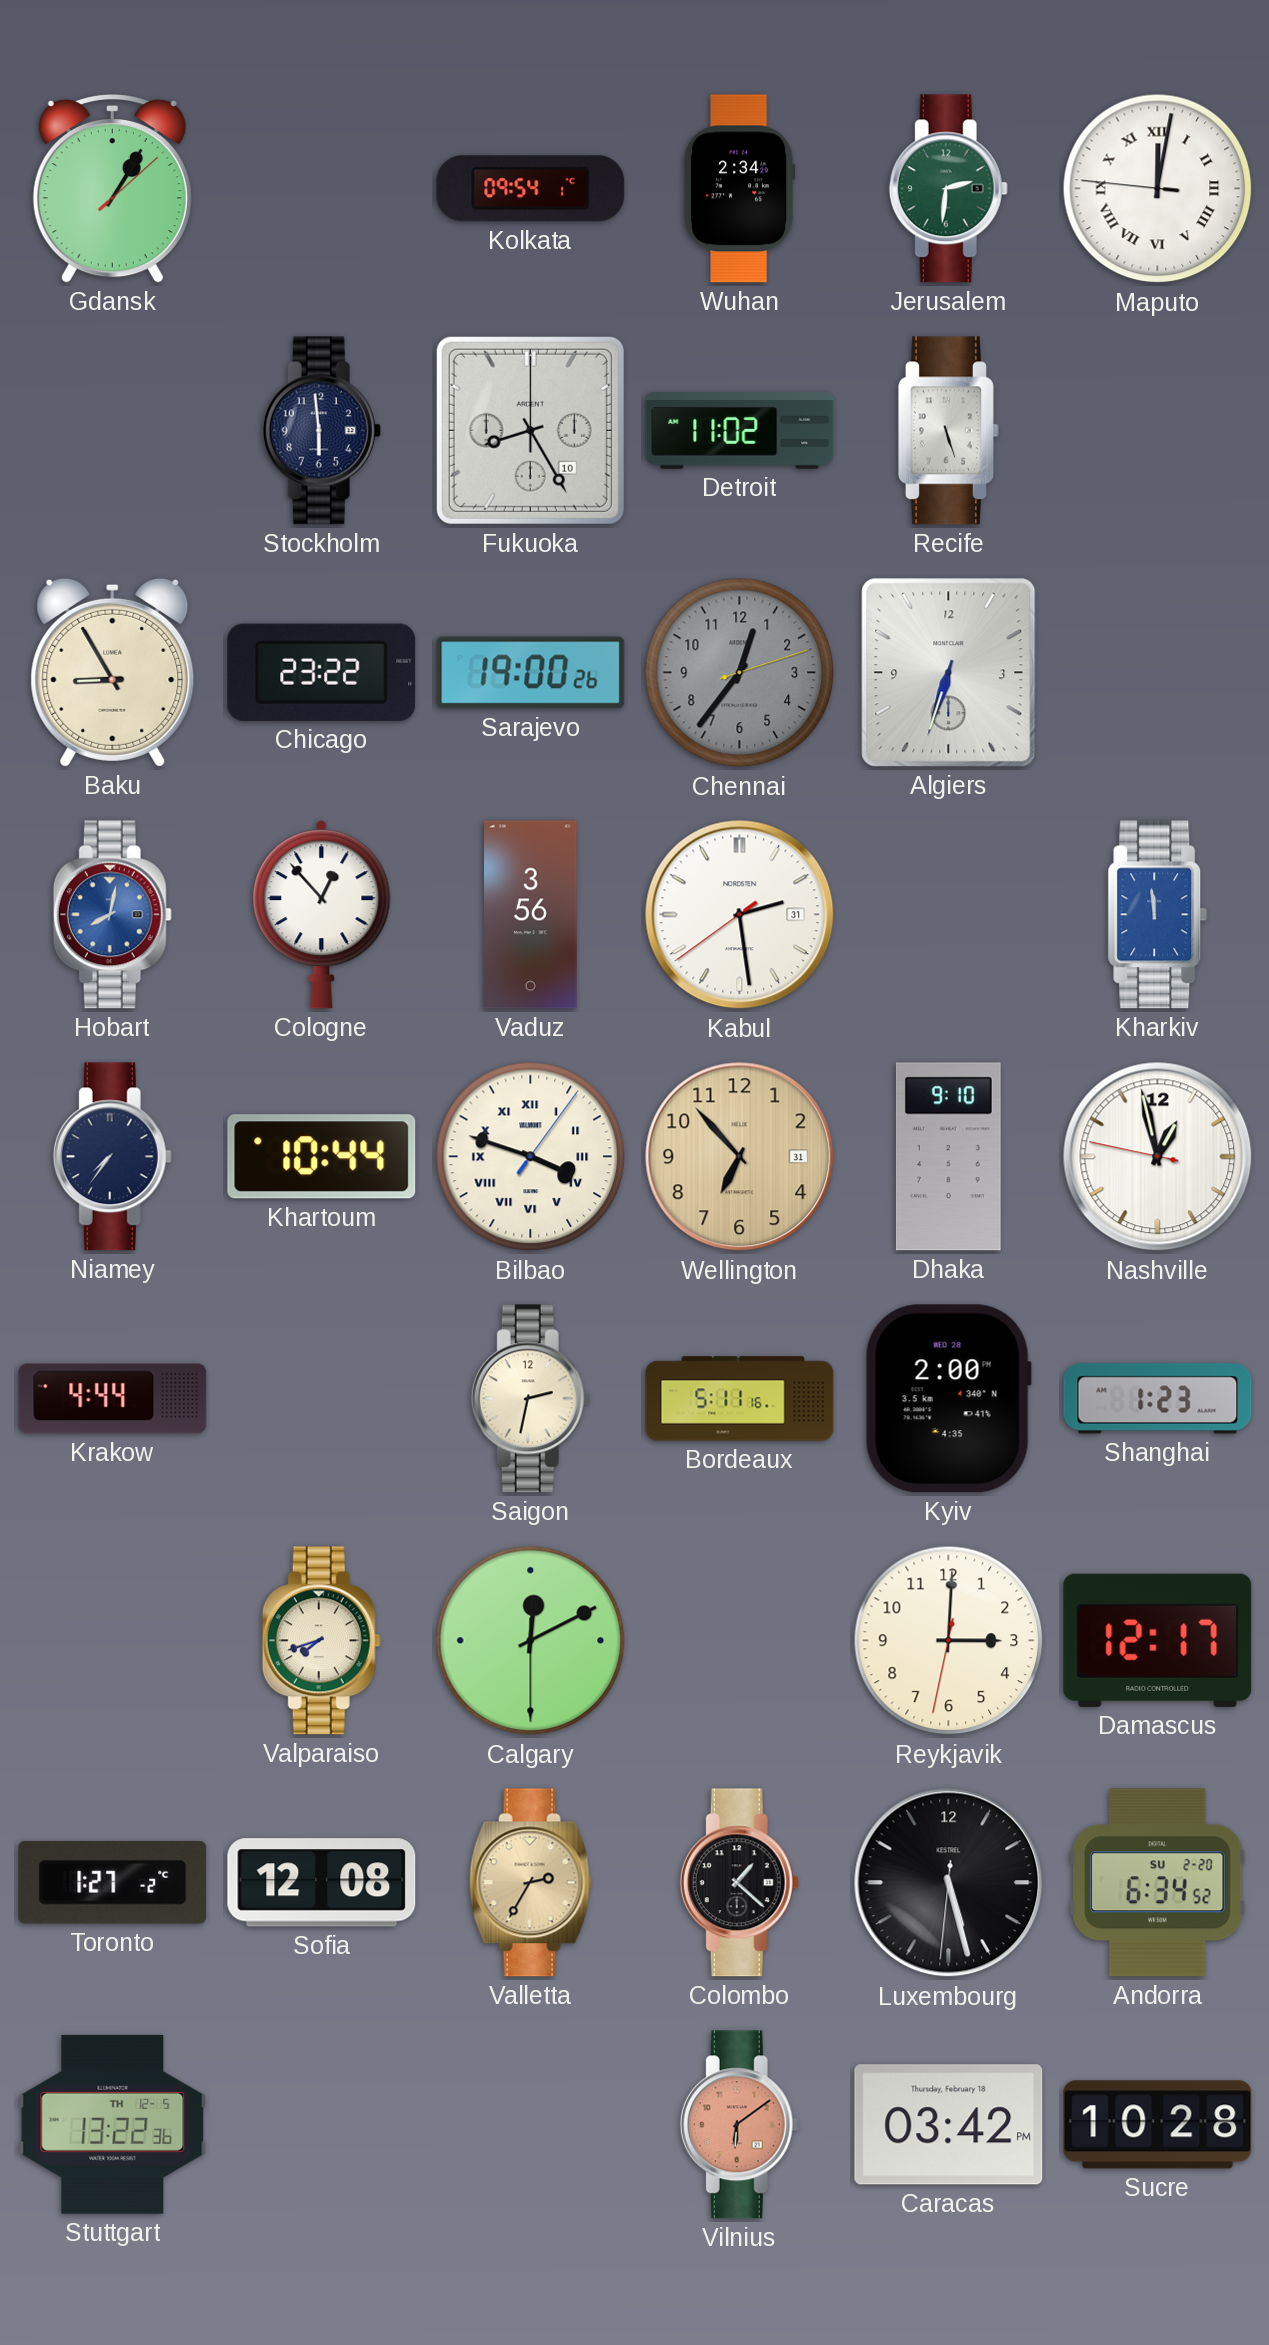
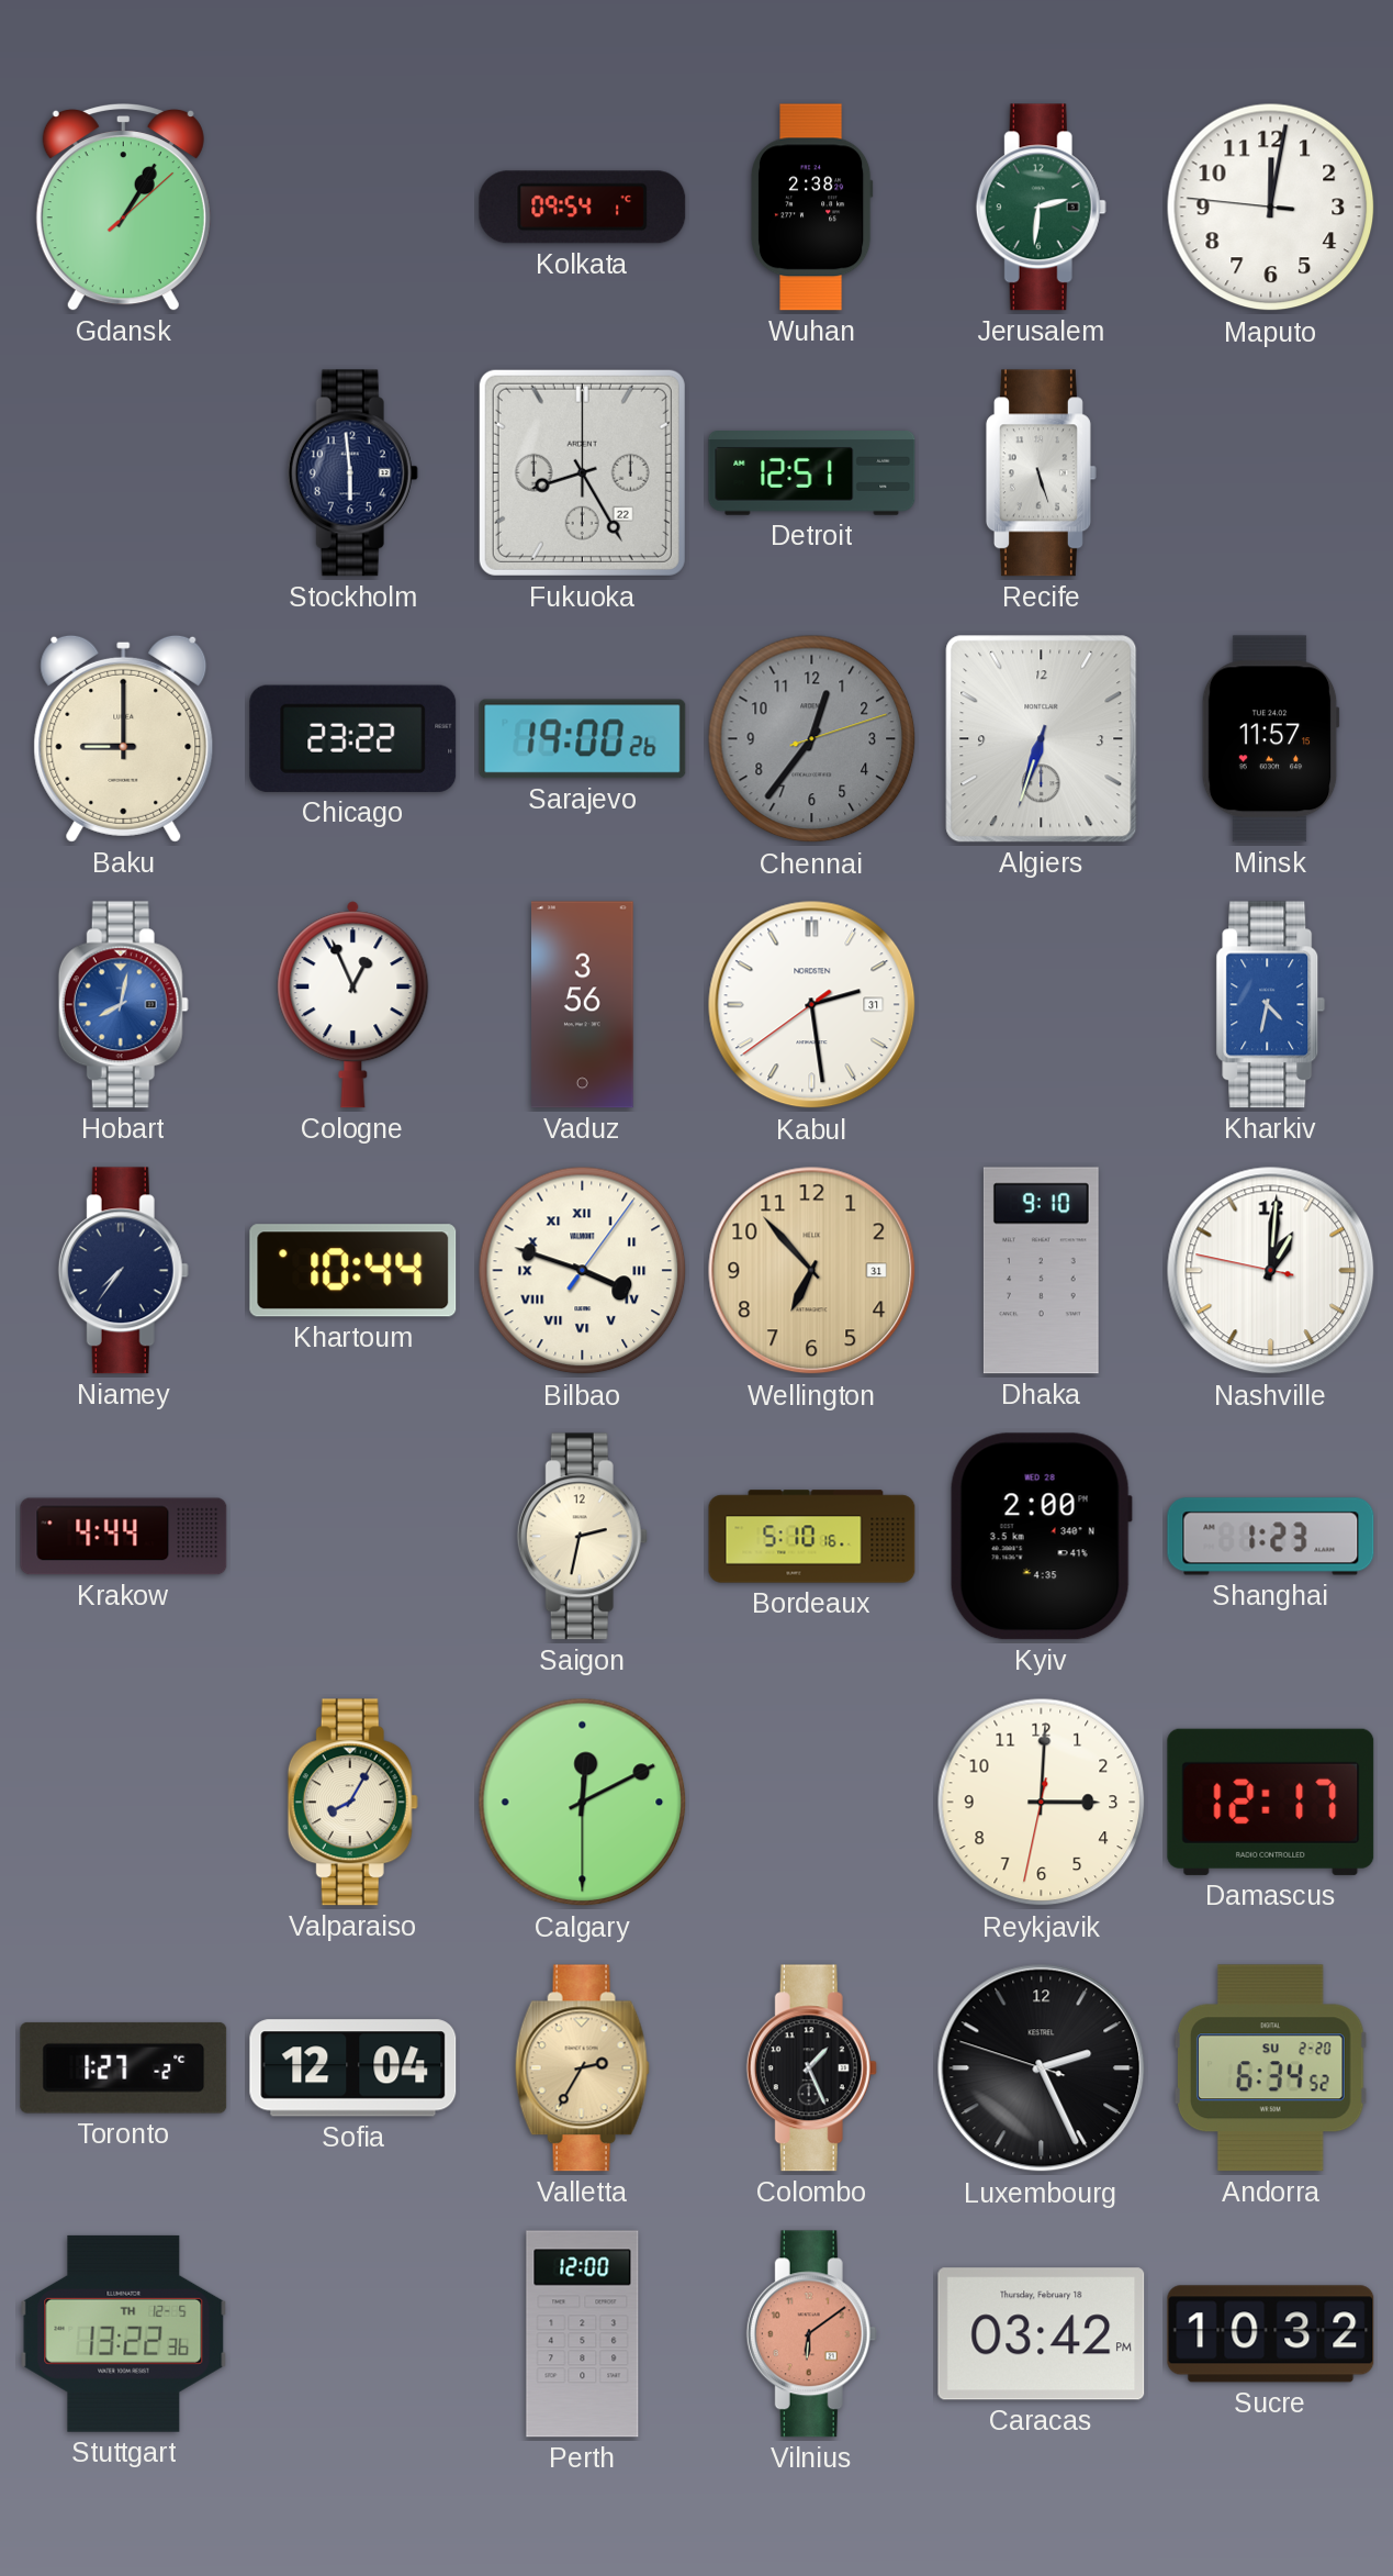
Wuhan: 2:34 -> 2:38 (811, 208)
Maputo numerals: Roman -> Arabic (1271, 208)
Fukuoka date: 10 -> 22 (582, 472)
Detroit: 11:02 -> 12:51 (812, 473)
Baku: 8:55 -> 9:00 (124, 738)
Minsk: none -> 11:57 (1270, 739)
Cologne: 12:53 -> 12:56 (353, 1005)
Kharkiv: 11:59 -> 4:32 (1271, 1005)
Nashville: 12:57 -> 1:00 (1271, 1271)
Bordeaux: 5:11 -> 5:10 (812, 1537)
Valparaiso: 7:42 -> 8:05 (352, 1803)
Sofia: 12:08 -> 12:04 (353, 2068)
Colombo: 1:22 -> 1:26 (811, 2068)
Luxembourg: 5:27 -> 2:25 (1042, 2068)
Perth: none -> 12:00 (583, 2334)
Sucre: 10:28 -> 10:32 (1271, 2334)
